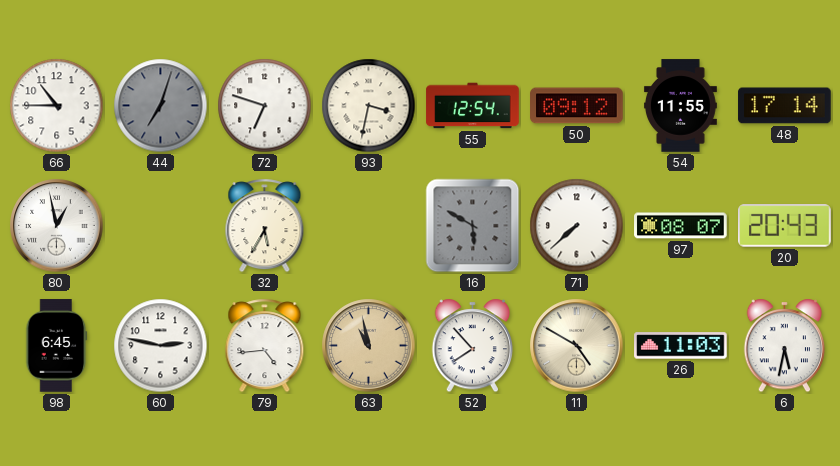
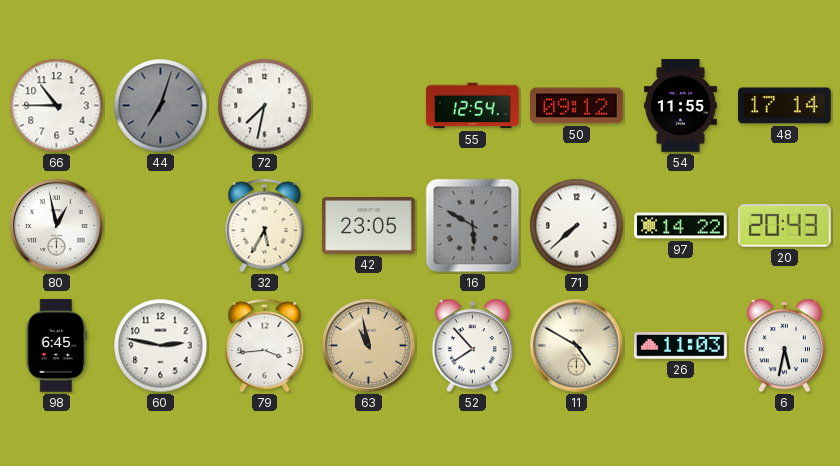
72: 6:48 -> 7:32 (265, 106)
93: 3:32 -> none (369, 106)
42: none -> 23:05 (369, 226)
97: 08:07 -> 14:22 (681, 226)
79: 4:44 -> 3:44 (265, 346)
